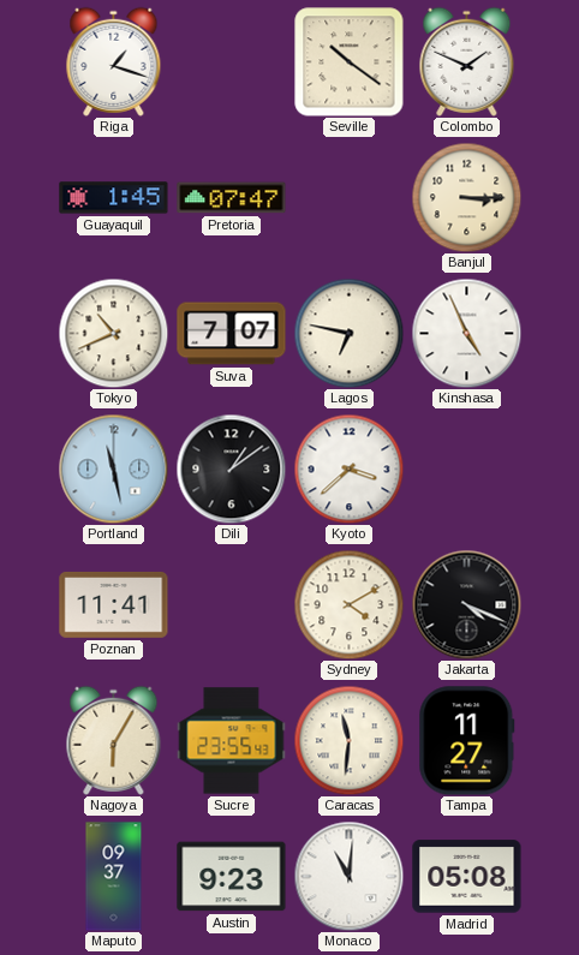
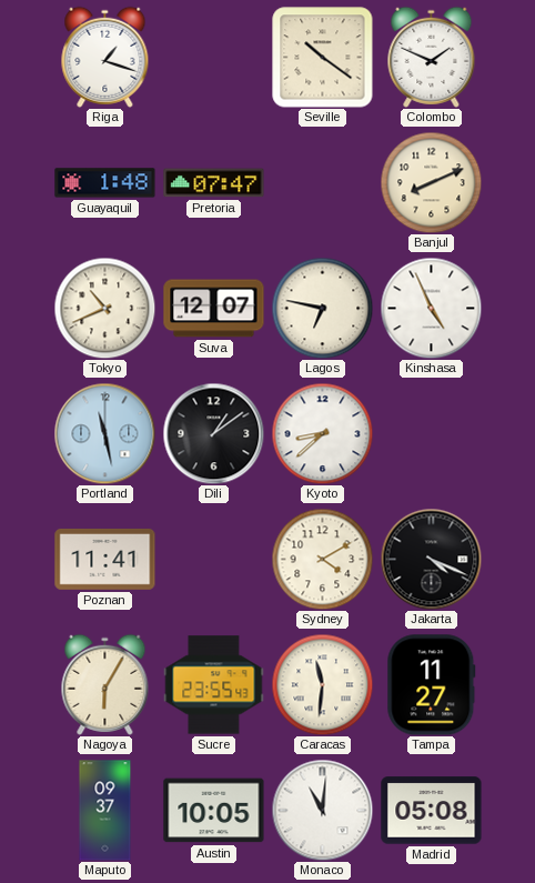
Guayaquil: 1:45 -> 1:48 (105, 183)
Banjul: 3:15 -> 8:11 (431, 182)
Suva: 7:07 -> 12:07 (214, 309)
Kyoto: 3:38 -> 8:38 (322, 433)
Austin: 9:23 -> 10:05 (214, 811)
